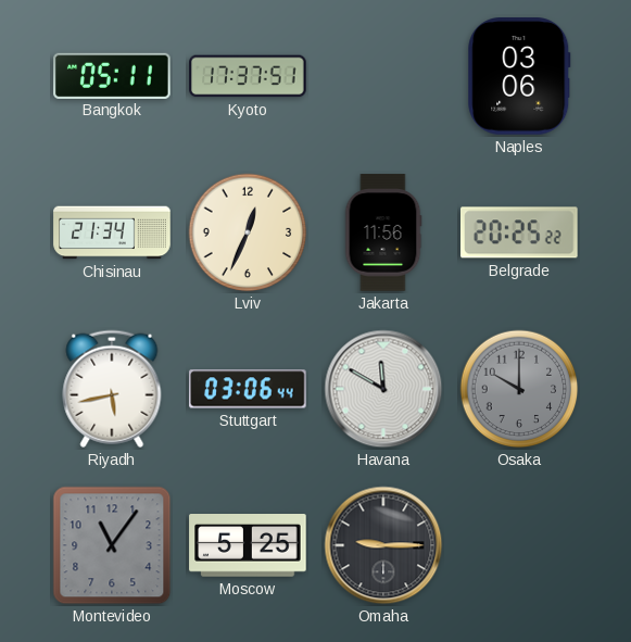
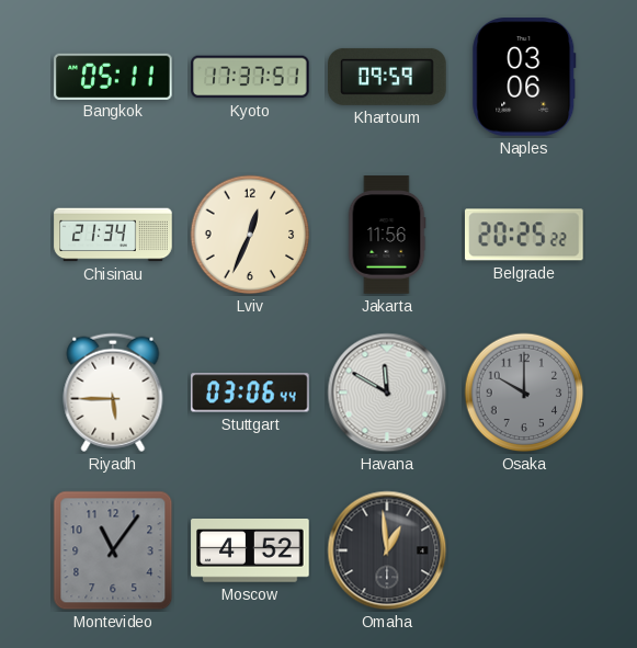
Khartoum: none -> 09:59 (387, 77)
Riyadh: 5:43 -> 5:45 (113, 393)
Moscow: 5:25 -> 4:52 (250, 552)
Omaha: 9:15 -> 12:59 (387, 550)
